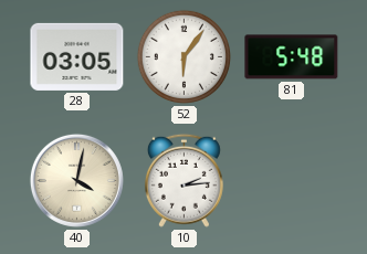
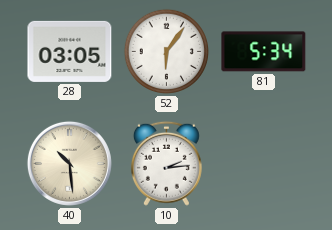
81: 5:48 -> 5:34 (264, 52)
40: 4:02 -> 10:29 (69, 163)
